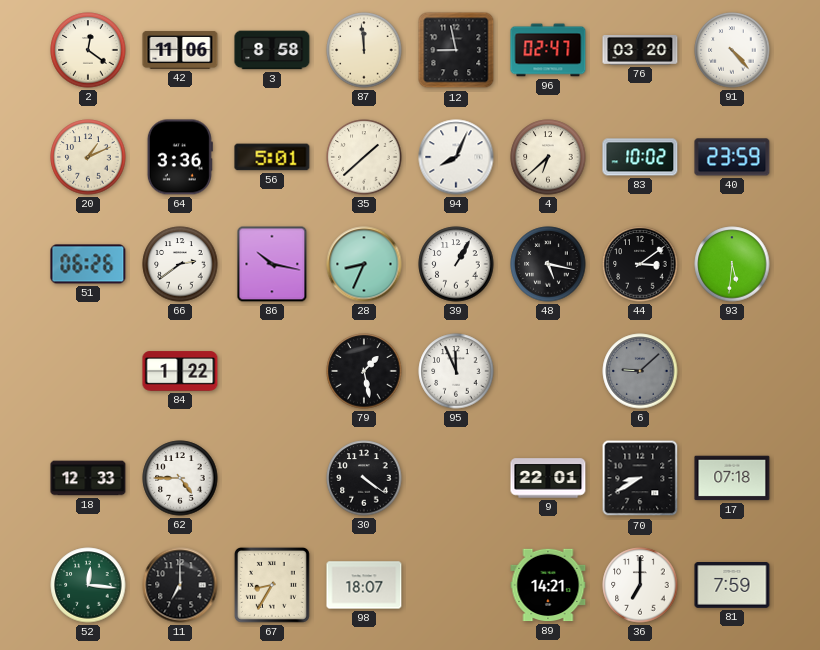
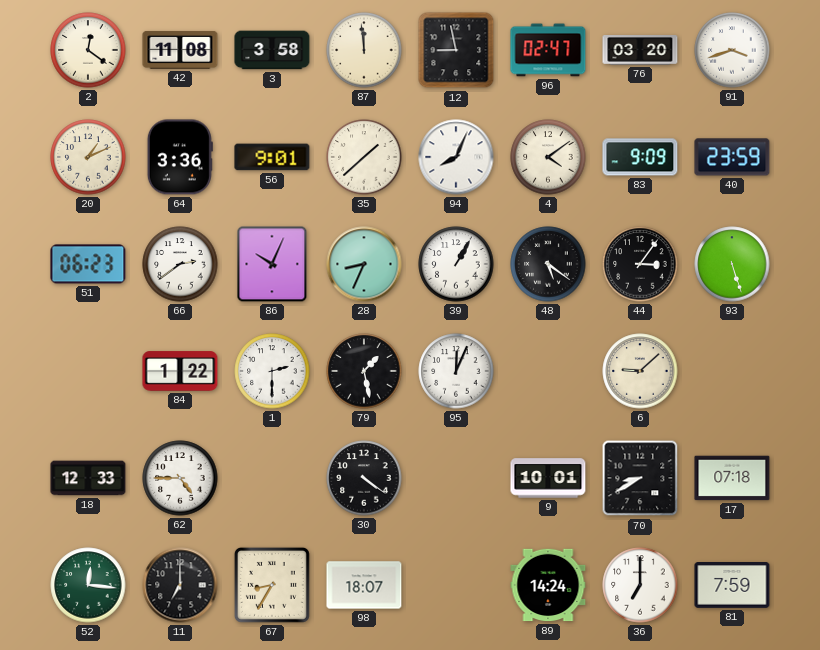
42: 11:06 -> 11:08 (180, 50)
3: 8:58 -> 3:58 (272, 50)
91: 4:23 -> 3:42 (732, 50)
56: 5:01 -> 9:01 (272, 157)
4: 6:38 -> 4:09 (548, 157)
83: 10:02 -> 9:09 (640, 157)
51: 06:26 -> 06:23 (88, 264)
86: 10:17 -> 10:04 (272, 264)
48: 5:17 -> 5:21 (548, 264)
44: 3:09 -> 3:06 (640, 264)
93: 5:31 -> 5:27 (732, 264)
1: none -> 2:30 (272, 371)
95: 11:56 -> 12:04 (456, 371)
6 dial: grey -> cream (640, 371)
9: 22:01 -> 10:01 (548, 478)
89: 14:21 -> 14:24 (548, 585)
